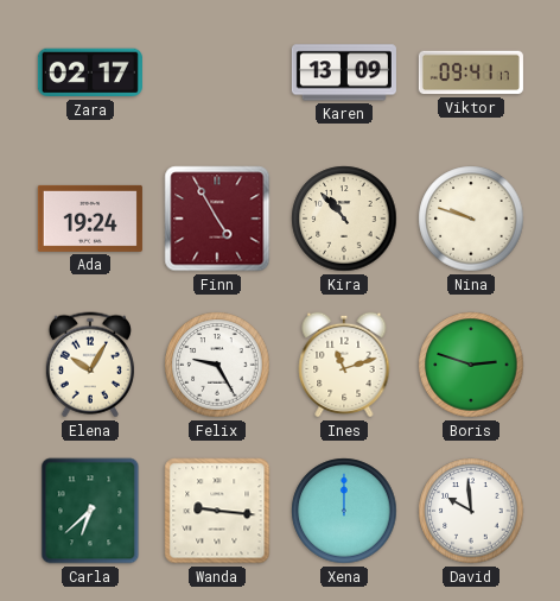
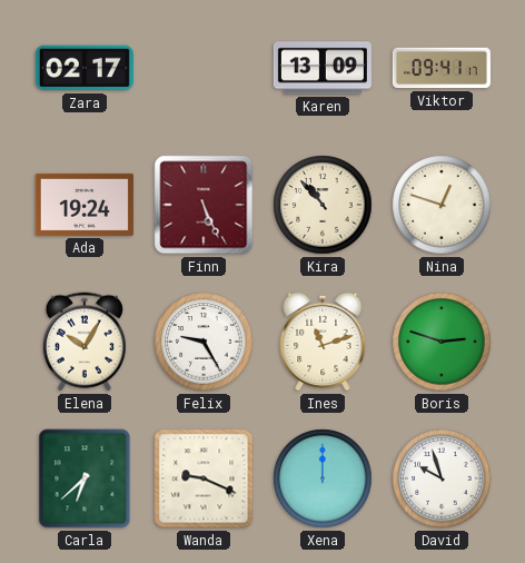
Finn: 4:55 -> 5:26 (204, 205)
Nina: 9:48 -> 12:48 (442, 205)
Wanda: 9:16 -> 9:19 (204, 478)
David: 9:59 -> 9:57 (442, 478)
